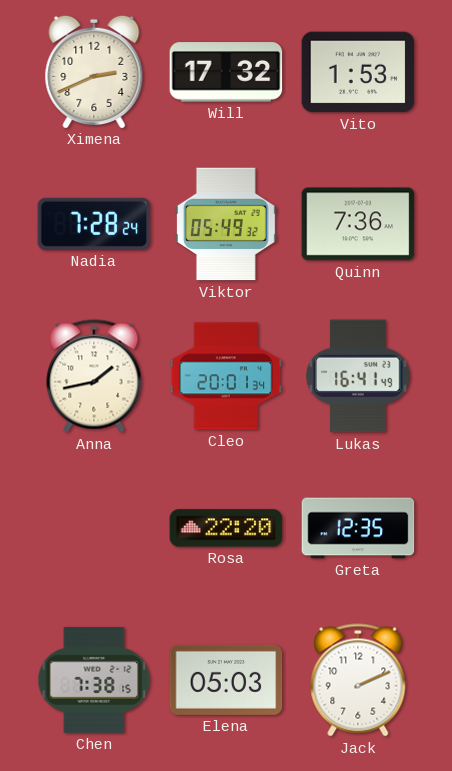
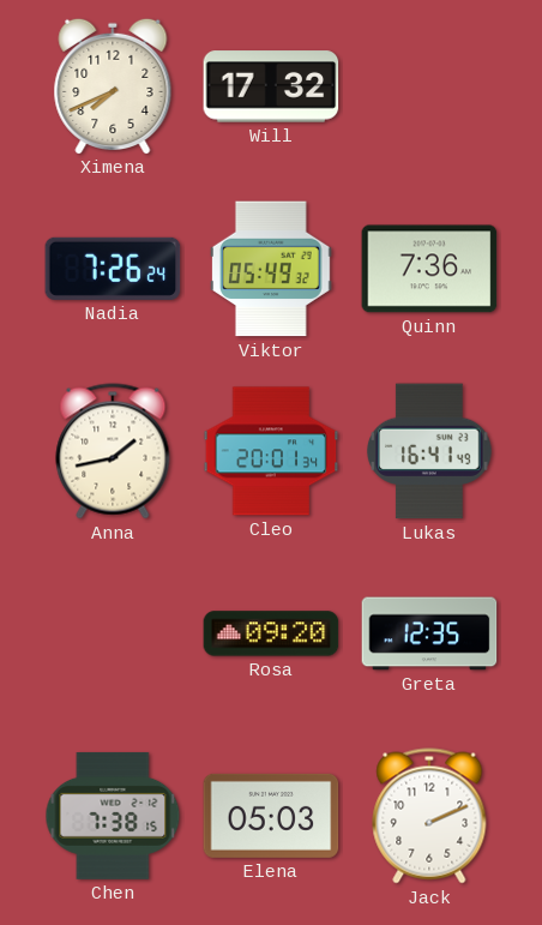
Ximena: 2:41 -> 7:41 (113, 85)
Vito: 1:53 -> none (358, 72)
Nadia: 7:28 -> 7:26 (113, 269)
Rosa: 22:20 -> 09:20 (271, 633)
